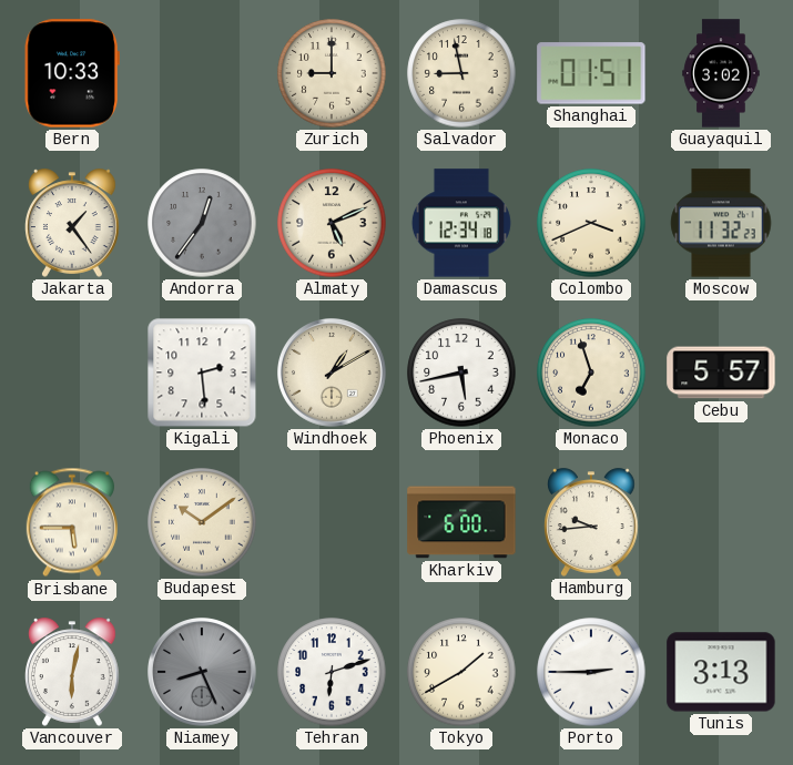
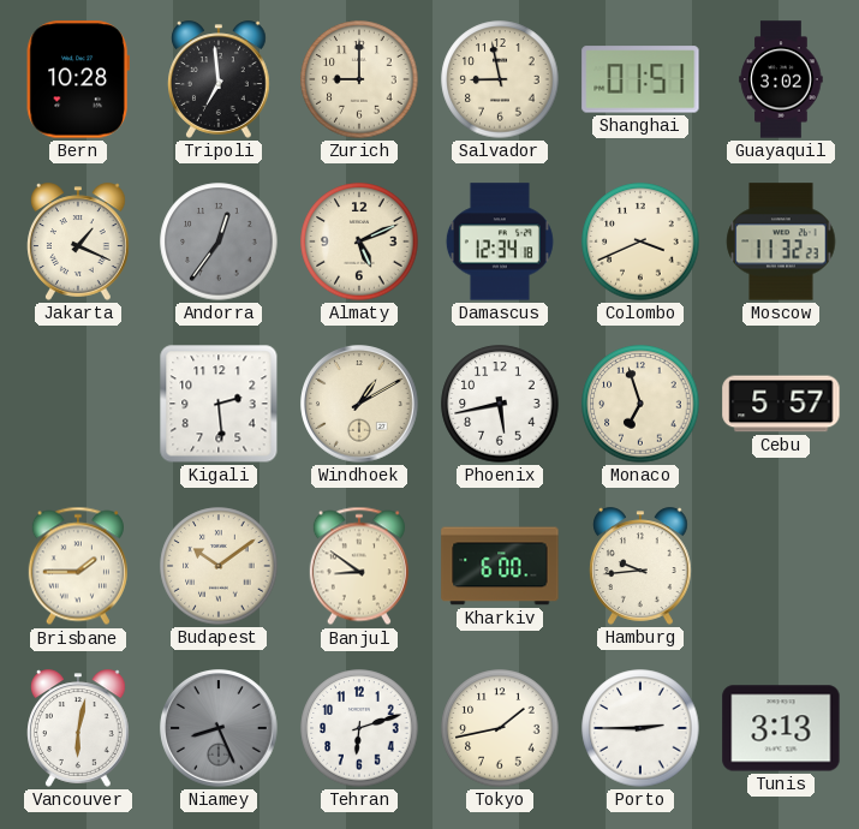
Bern: 10:33 -> 10:28 (78, 79)
Tripoli: none -> 6:59 (220, 79)
Jakarta: 1:24 -> 1:19 (79, 241)
Brisbane: 5:45 -> 1:45 (78, 566)
Banjul: none -> 8:51 (359, 566)
Tokyo: 1:40 -> 1:43 (500, 728)
